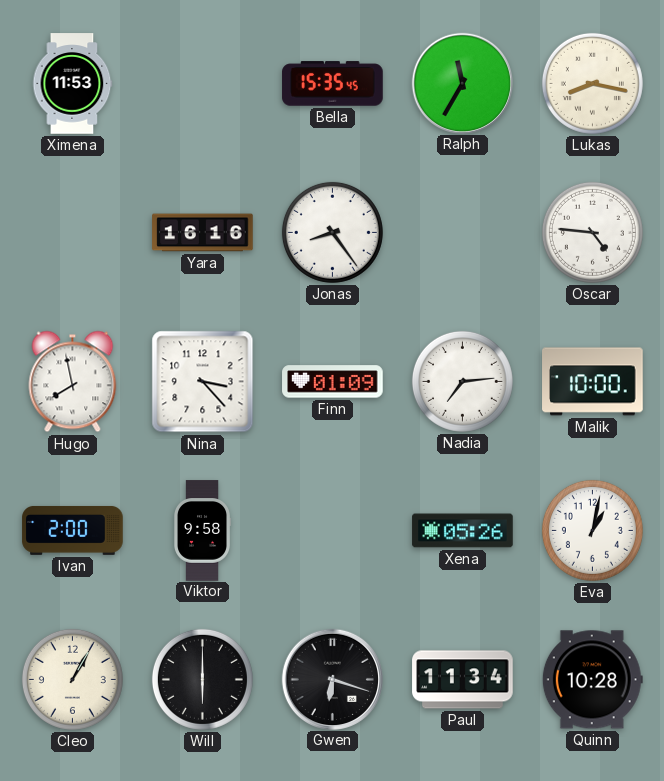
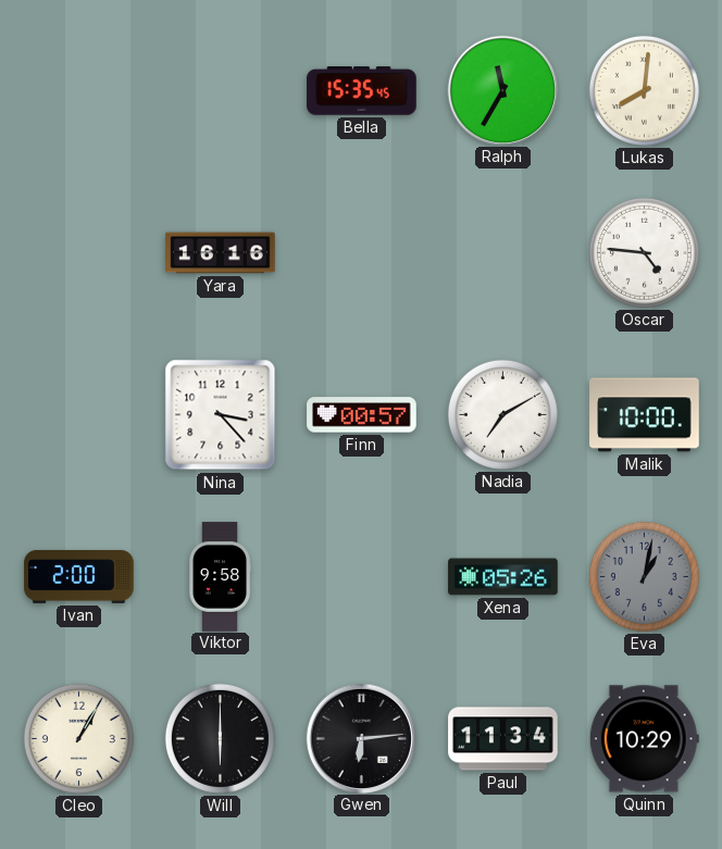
Ximena: 11:53 -> none (73, 84)
Lukas: 8:17 -> 8:01 (644, 90)
Jonas: 8:24 -> none (332, 232)
Hugo: 7:58 -> none (73, 382)
Finn: 01:09 -> 00:57 (362, 415)
Nadia: 7:14 -> 7:10 (502, 414)
Eva dial: white -> grey (644, 576)
Gwen: 6:18 -> 6:14 (361, 738)
Quinn: 10:28 -> 10:29 (644, 739)
